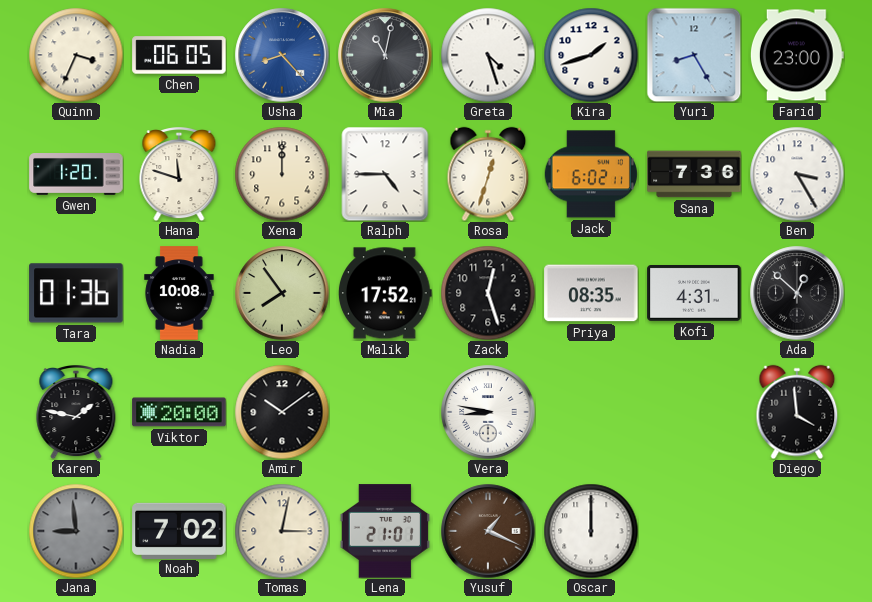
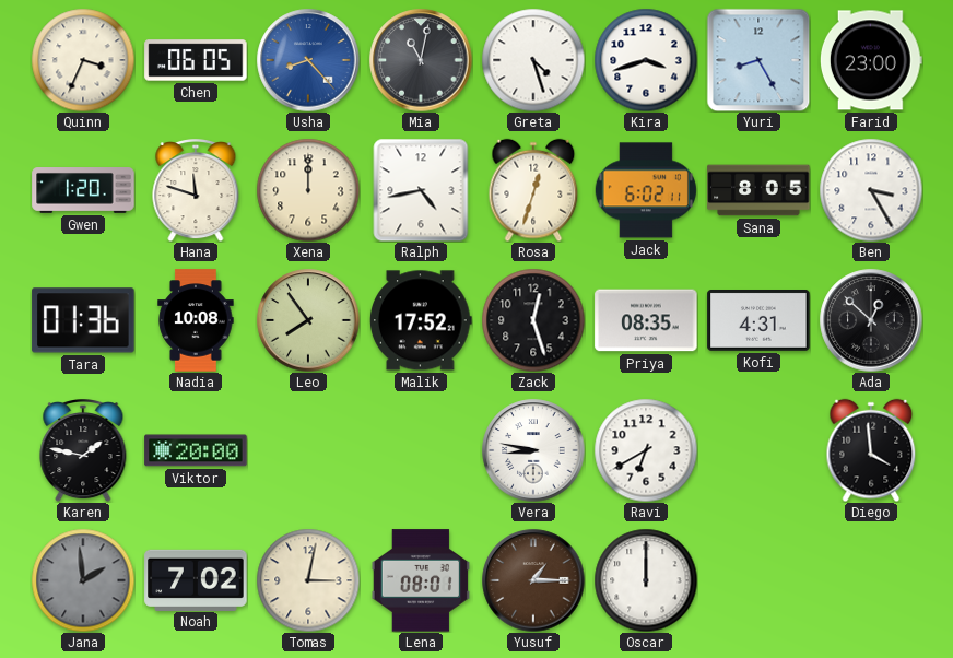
Kira: 1:42 -> 3:42 (646, 60)
Ralph: 4:45 -> 4:43 (421, 190)
Sana: 7:36 -> 8:05 (758, 190)
Amir: 10:09 -> none (282, 412)
Ravi: none -> 6:40 (646, 450)
Jana: 8:59 -> 1:59 (83, 580)
Lena: 21:01 -> 08:01 (420, 580)
Yusuf: 1:19 -> 1:15 (533, 580)
